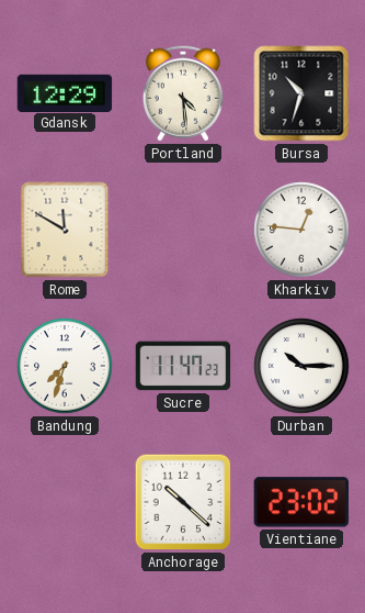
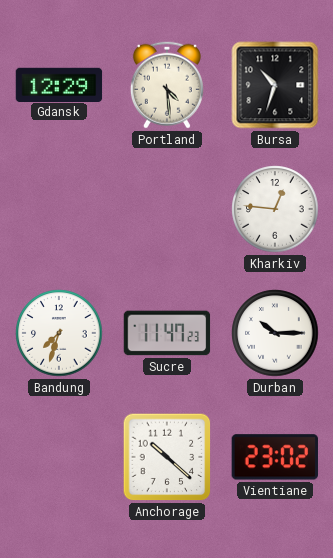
Rome: 11:50 -> none (65, 230)
